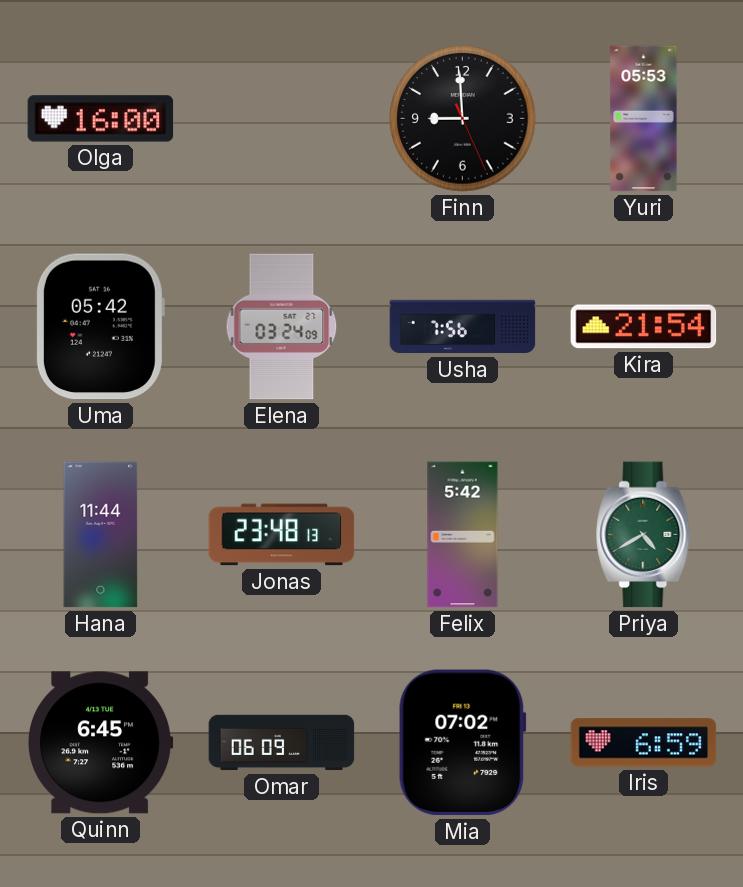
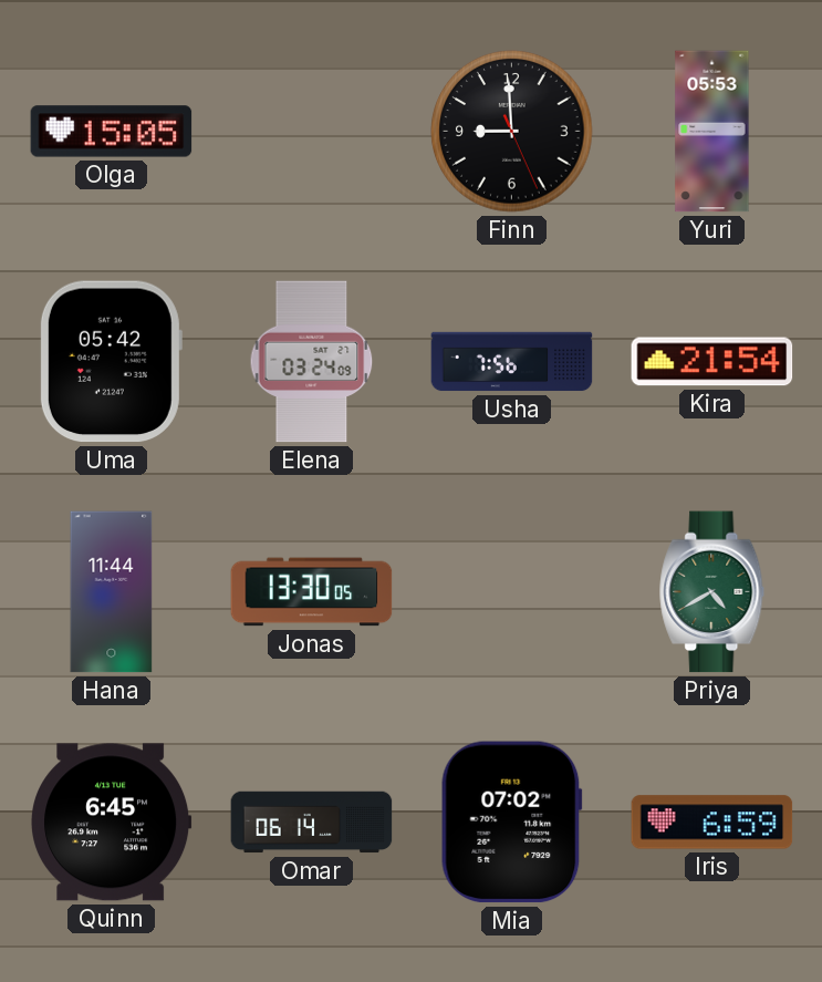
Olga: 16:00 -> 15:05 (112, 132)
Jonas: 23:48 -> 13:30 (312, 592)
Felix: 5:42 -> none (463, 535)
Omar: 06:09 -> 06:14 (312, 823)
